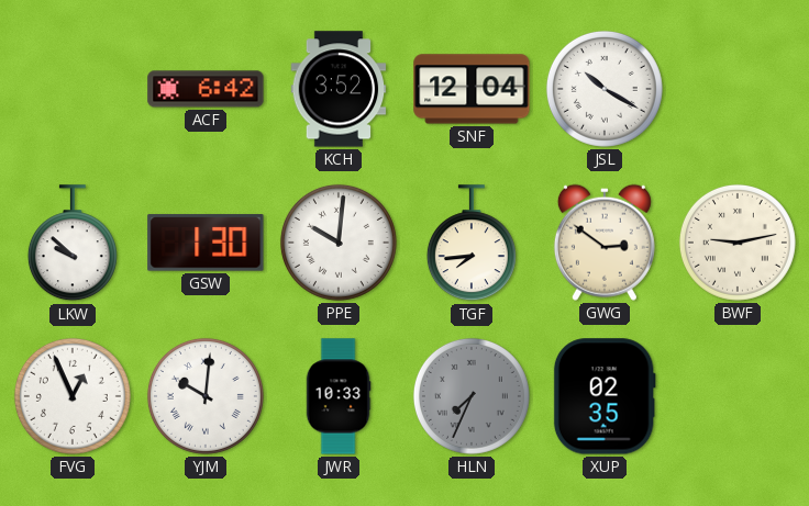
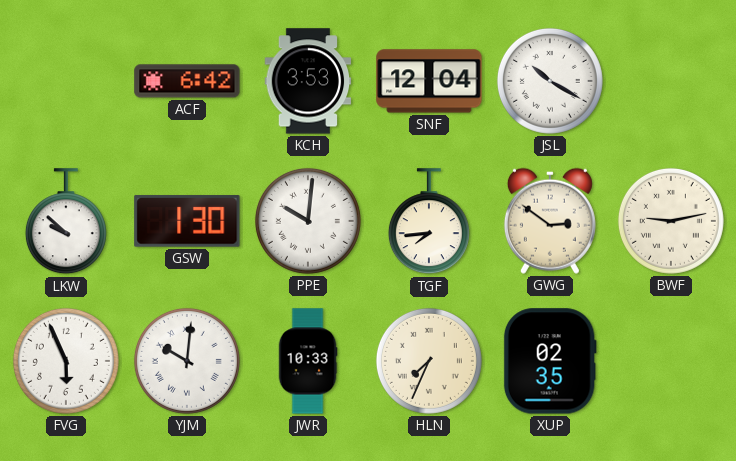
KCH: 3:52 -> 3:53 (308, 81)
FVG: 12:56 -> 5:56 (66, 361)
HLN dial: grey -> cream (429, 361)
